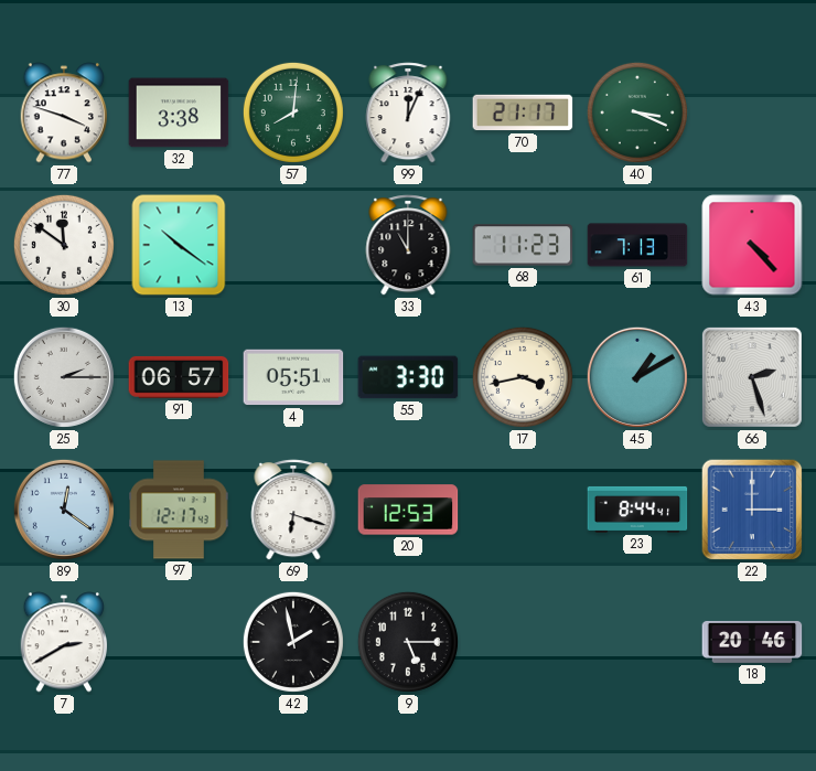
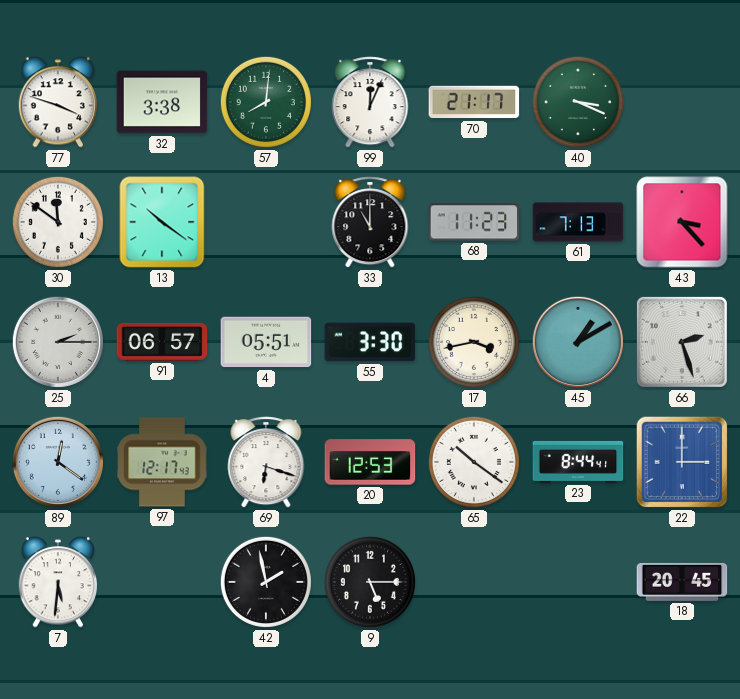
43: 4:23 -> 3:23 (682, 222)
65: none -> 10:21 (474, 462)
7: 2:40 -> 5:31 (58, 582)
18: 20:46 -> 20:45 (682, 582)
